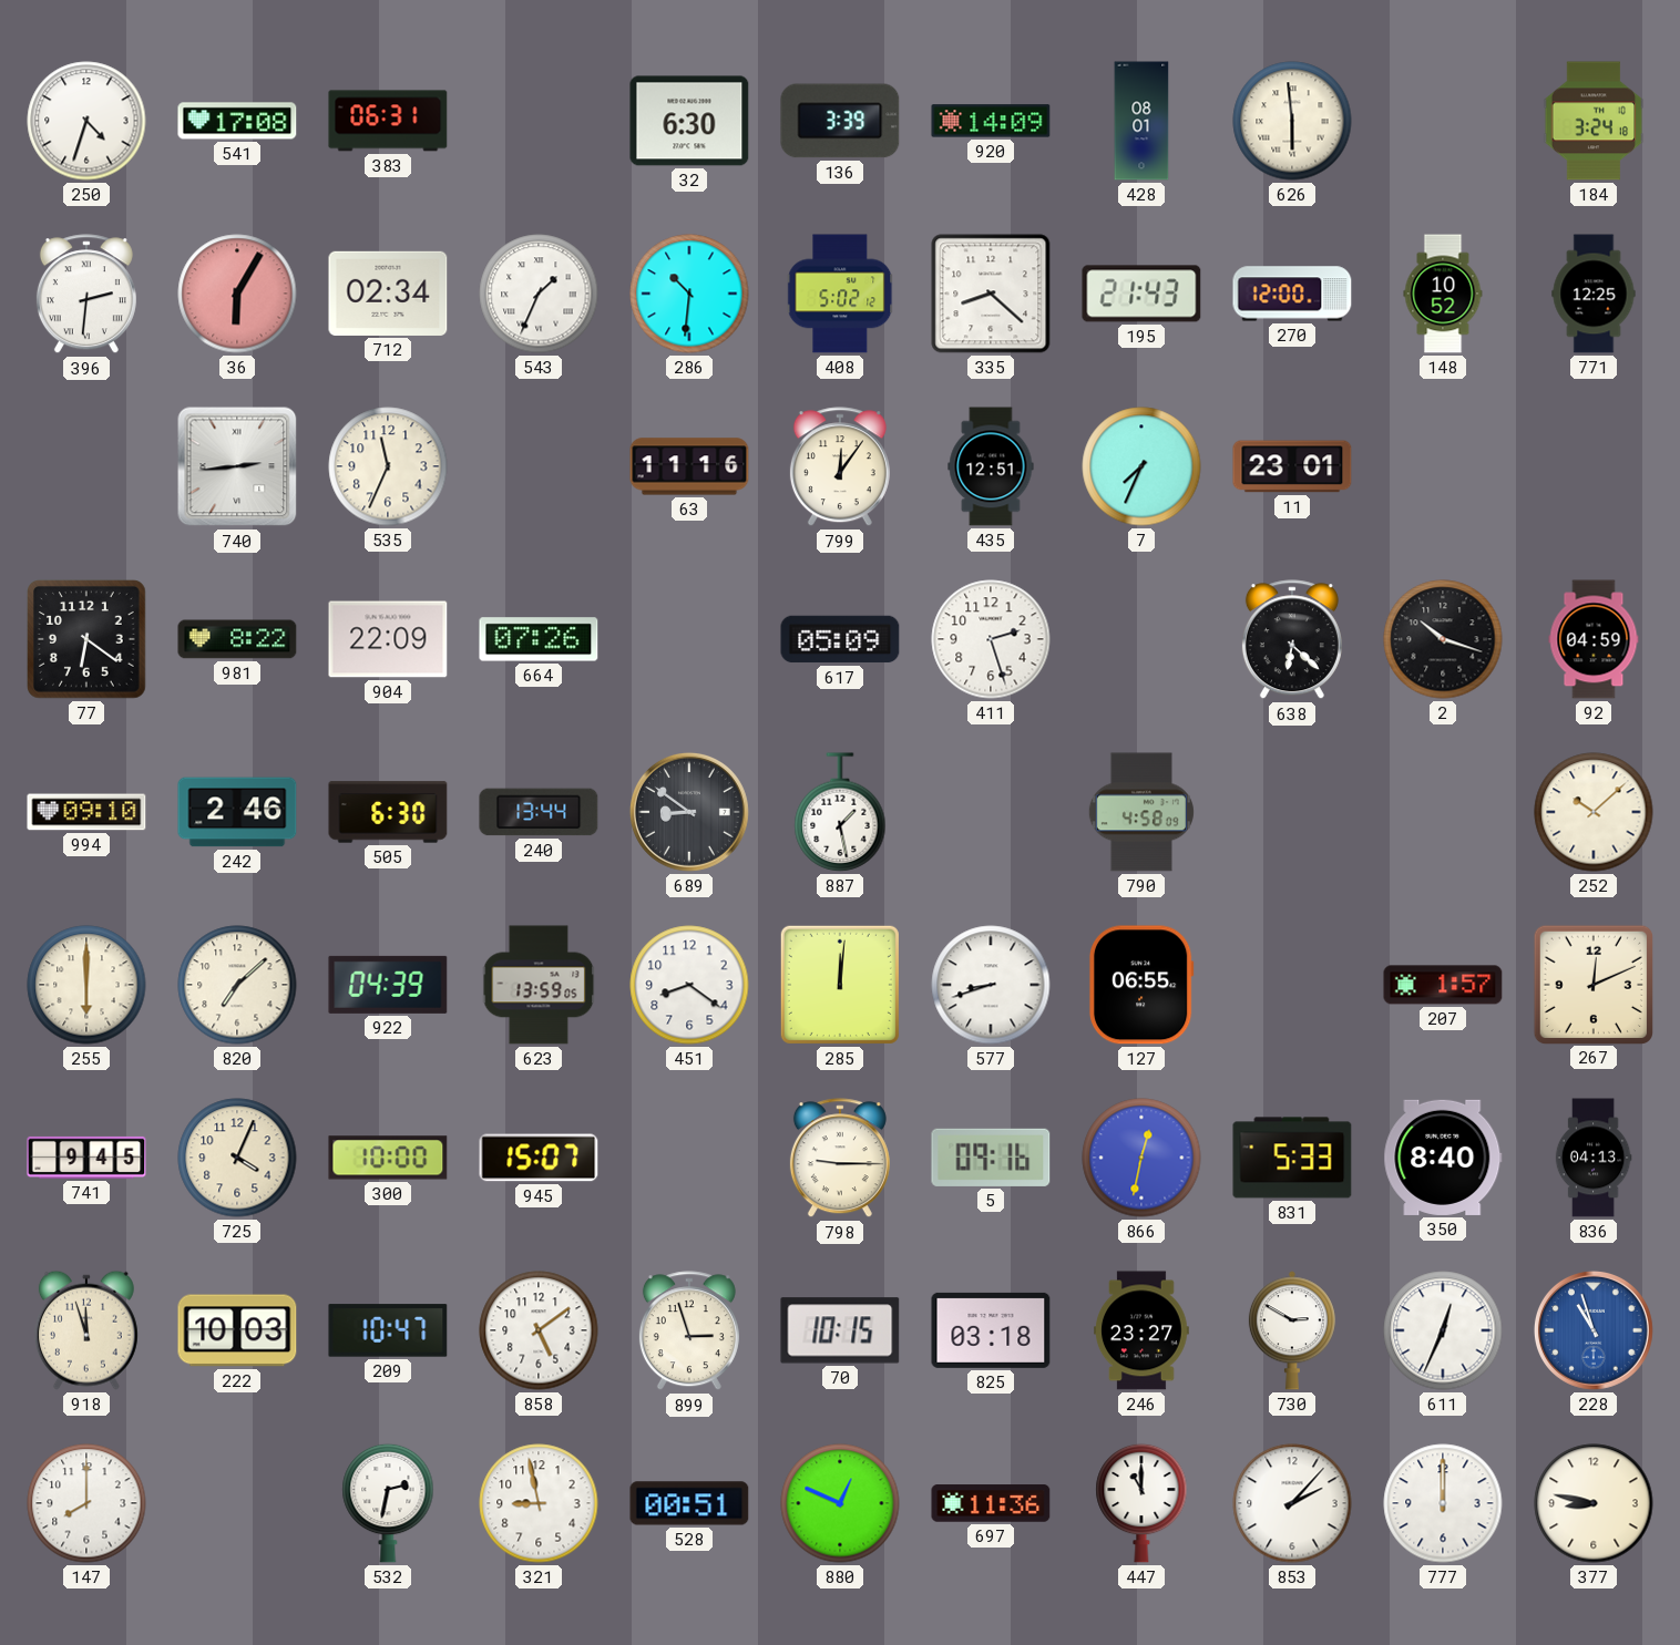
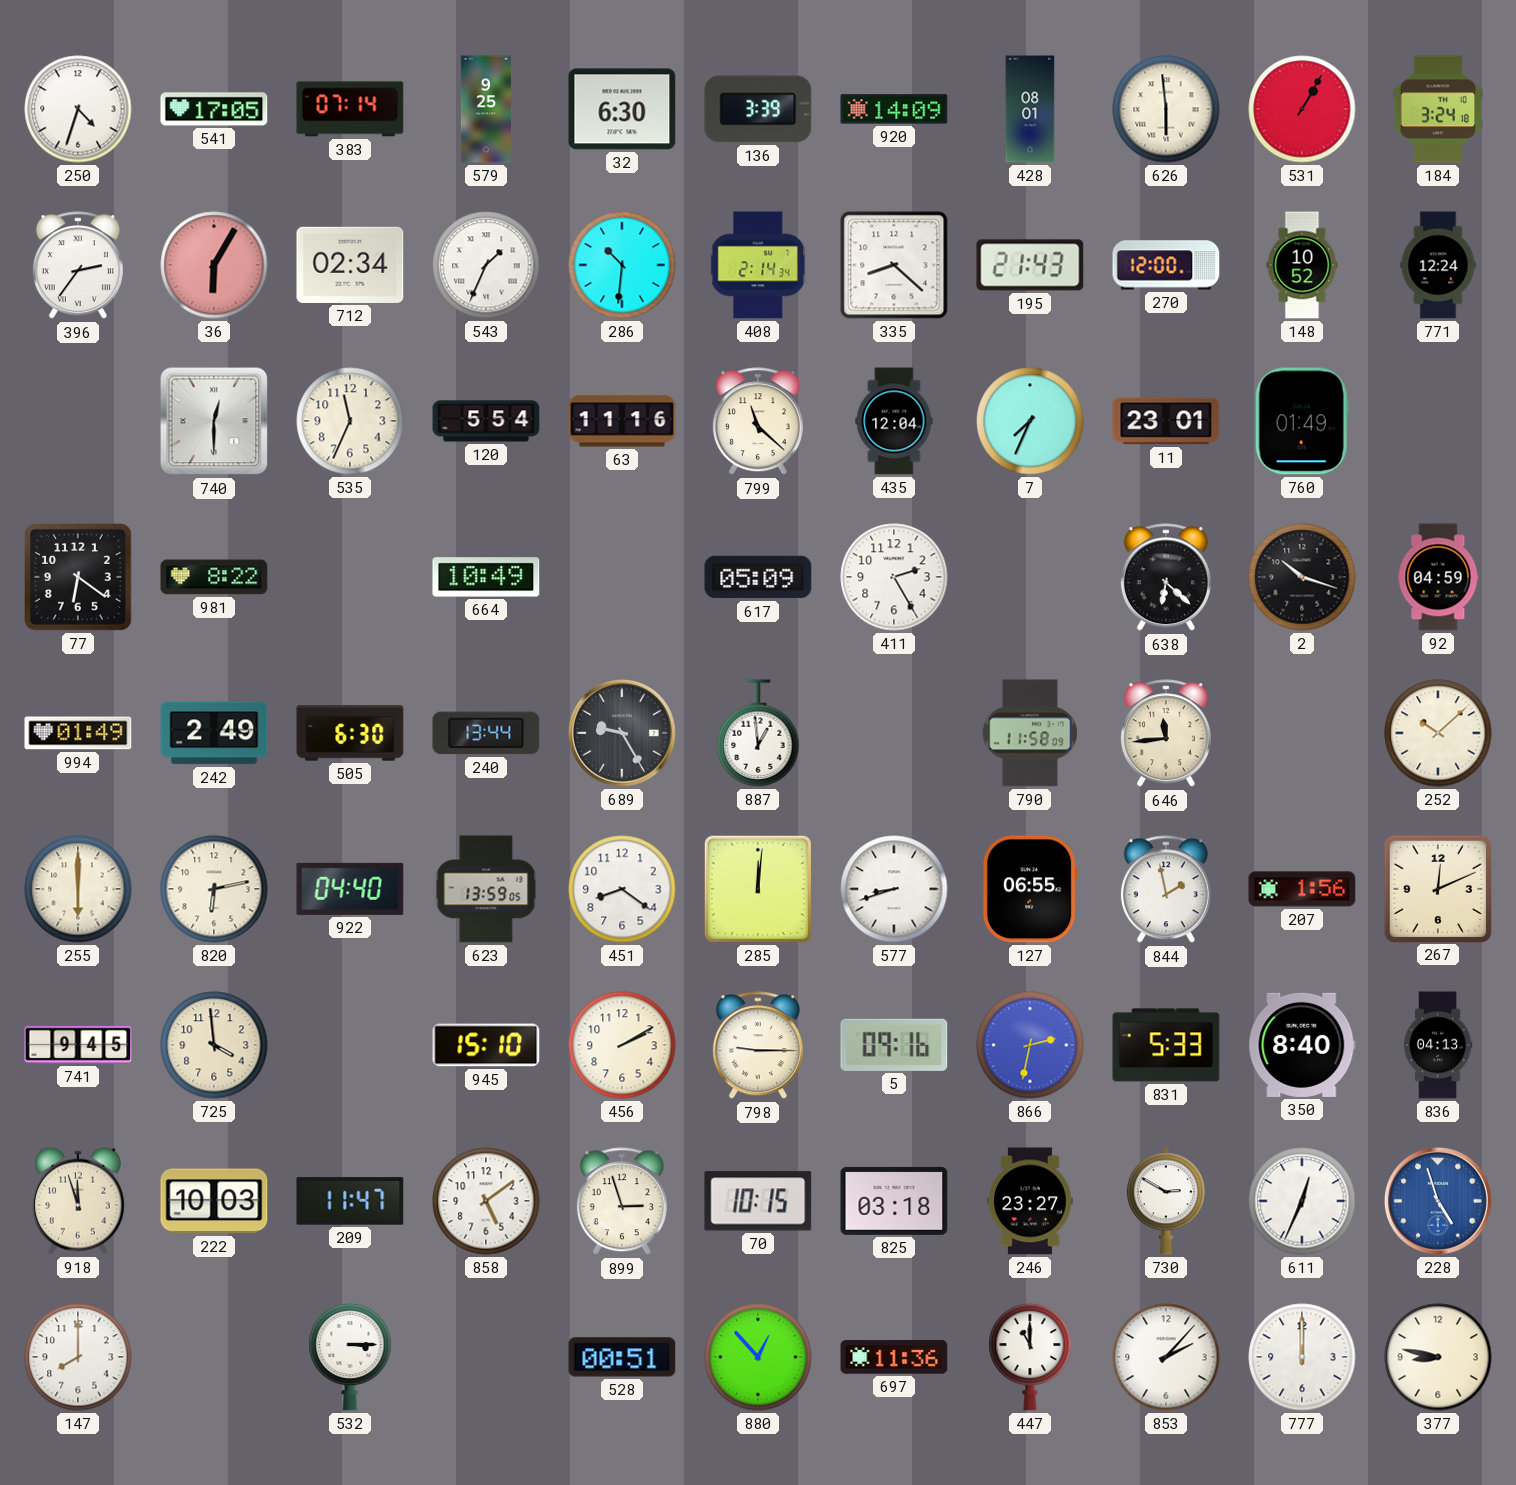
541: 17:08 -> 17:05 (214, 109)
383: 06:31 -> 07:14 (350, 109)
579: none -> 9:25 (486, 109)
531: none -> 1:05 (1302, 109)
396: 2:31 -> 2:36 (78, 266)
408: 5:02 -> 2:14 (758, 265)
771: 12:25 -> 12:24 (1438, 265)
740: 2:44 -> 12:30 (214, 421)
120: none -> 5:54 (486, 421)
799: 12:06 -> 11:22 (758, 422)
435: 12:51 -> 12:04 (894, 421)
760: none -> 01:49 (1302, 421)
904: 22:09 -> none (388, 639)
664: 07:26 -> 10:49 (486, 577)
411: 2:27 -> 2:25 (894, 577)
994: 09:10 -> 01:49 (78, 733)
242: 2:46 -> 2:49 (214, 733)
689: 8:51 -> 9:25 (622, 733)
887: 1:28 -> 12:59 (758, 733)
790: 4:58 -> 11:58 (1030, 733)
646: none -> 11:44 (1166, 734)
820: 7:08 -> 6:13 (214, 889)
922: 04:39 -> 04:40 (350, 889)
844: none -> 1:58 (1166, 890)
207: 1:57 -> 1:56 (1302, 889)
725: 4:04 -> 3:59 (214, 1045)
300: 10:00 -> none (388, 1158)
945: 15:07 -> 15:10 (486, 1045)
456: none -> 2:10 (622, 1045)
866: 12:32 -> 2:32 (1030, 1045)
209: 10:47 -> 11:47 (350, 1201)
228: 10:57 -> 4:57 (1438, 1201)
532: 2:32 -> 3:15 (350, 1357)
321: 8:58 -> none (539, 1503)
880: 12:49 -> 12:53 (758, 1357)
